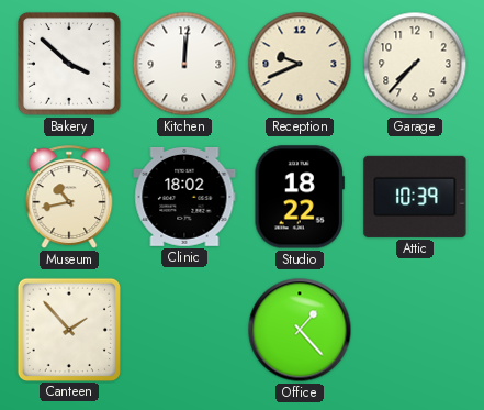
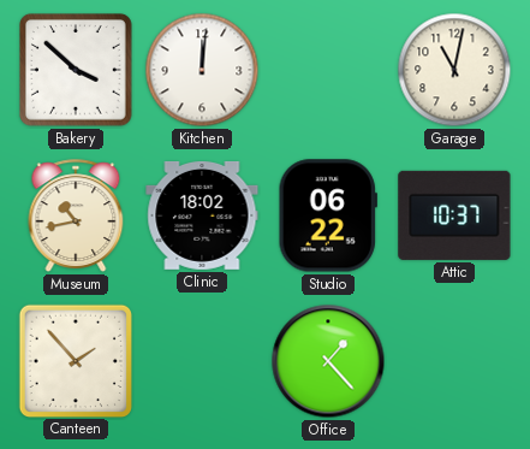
Reception: 9:41 -> none (300, 64)
Garage: 7:37 -> 11:02 (454, 70)
Studio: 18:22 -> 06:22 (328, 215)
Attic: 10:39 -> 10:37 (454, 215)
